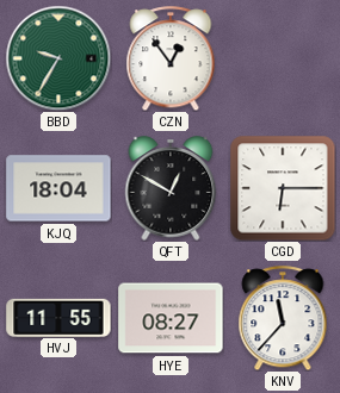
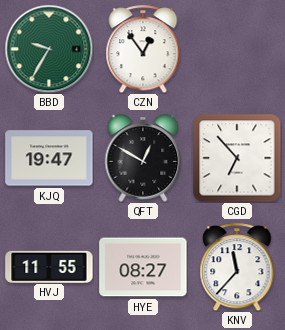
KJQ: 18:04 -> 19:47 (49, 158)
CGD: 6:15 -> 6:53 (237, 158)
